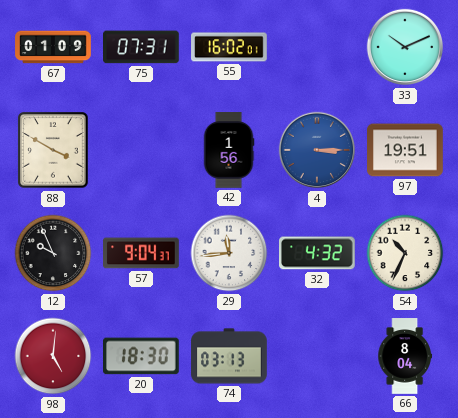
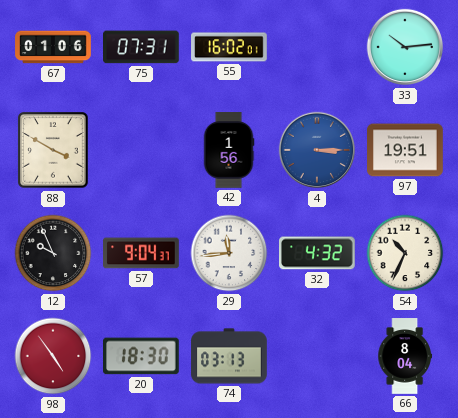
67: 01:09 -> 01:06 (53, 47)
33: 10:11 -> 10:14 (405, 47)
98: 5:01 -> 4:54 (53, 356)
